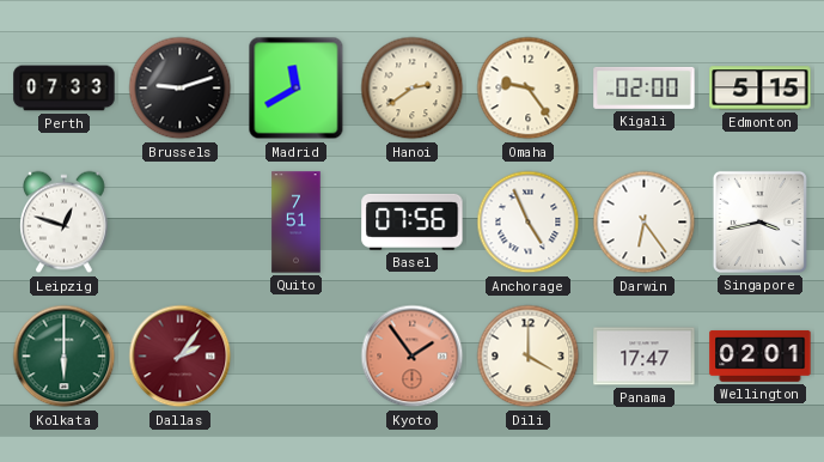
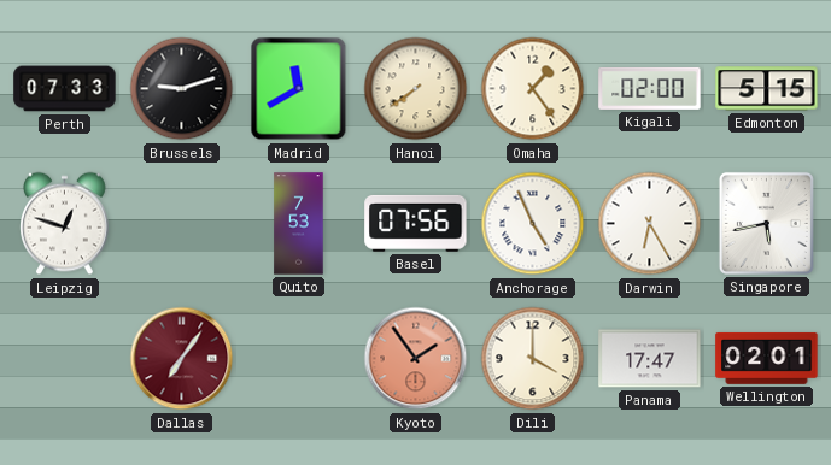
Hanoi: 2:39 -> 7:39 (416, 89)
Omaha: 9:24 -> 1:24 (533, 89)
Quito: 7:51 -> 7:53 (299, 224)
Darwin: 6:24 -> 6:25 (650, 224)
Singapore: 3:43 -> 5:43 (766, 223)
Kolkata: 6:00 -> none (65, 357)
Dallas: 2:06 -> 7:06 (182, 359)
